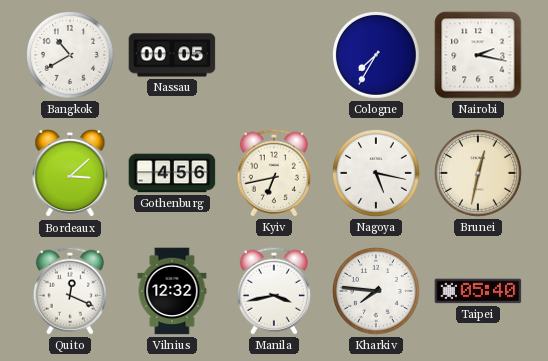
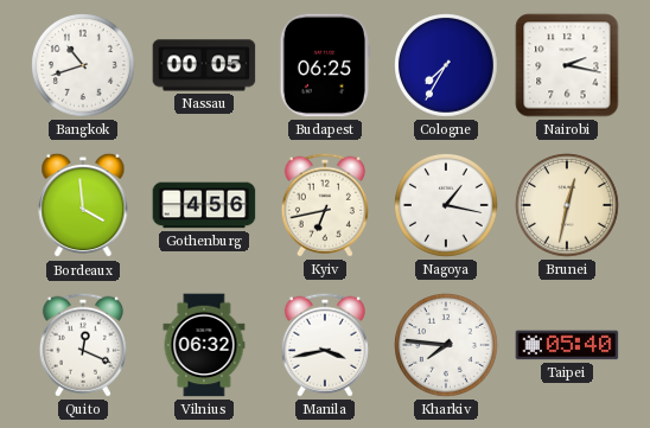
Bangkok: 10:40 -> 10:42 (84, 66)
Budapest: none -> 06:25 (325, 65)
Bordeaux: 3:08 -> 3:59 (83, 205)
Nagoya: 5:17 -> 1:17 (447, 206)
Vilnius: 12:32 -> 06:32 (204, 345)
